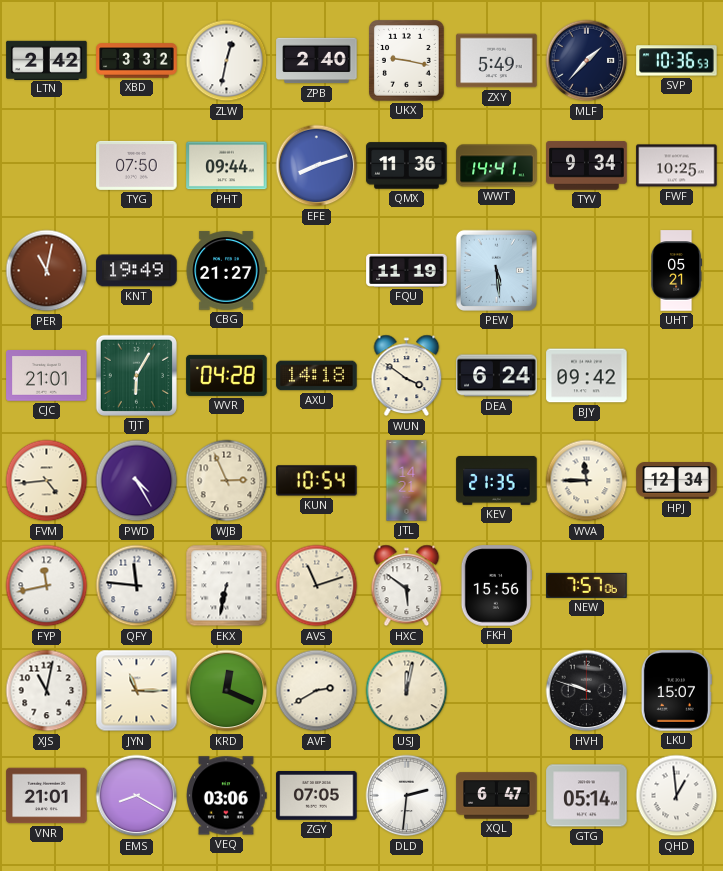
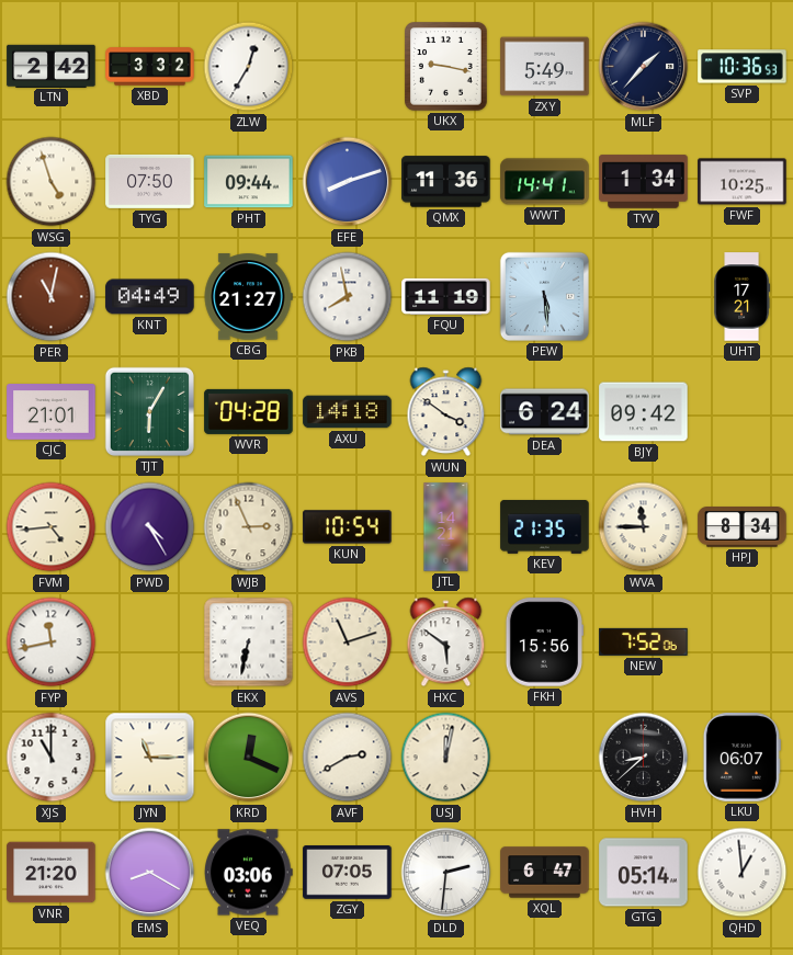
ZLW: 12:32 -> 12:35 (249, 67)
ZPB: 2:40 -> none (317, 61)
WSG: none -> 4:57 (52, 182)
TYV: 9:34 -> 1:34 (644, 182)
KNT: 19:49 -> 04:49 (150, 297)
PKB: none -> 7:58 (348, 297)
UHT: 05:21 -> 17:21 (743, 297)
HPJ: 12:34 -> 8:34 (743, 527)
QFY: 11:46 -> none (137, 586)
NEW: 7:57 -> 7:52 (644, 641)
XJS: 11:02 -> 11:00 (52, 758)
HVH: 9:48 -> 8:38 (644, 758)
LKU: 15:07 -> 06:07 (741, 758)
VNR: 21:01 -> 21:20 (52, 873)
